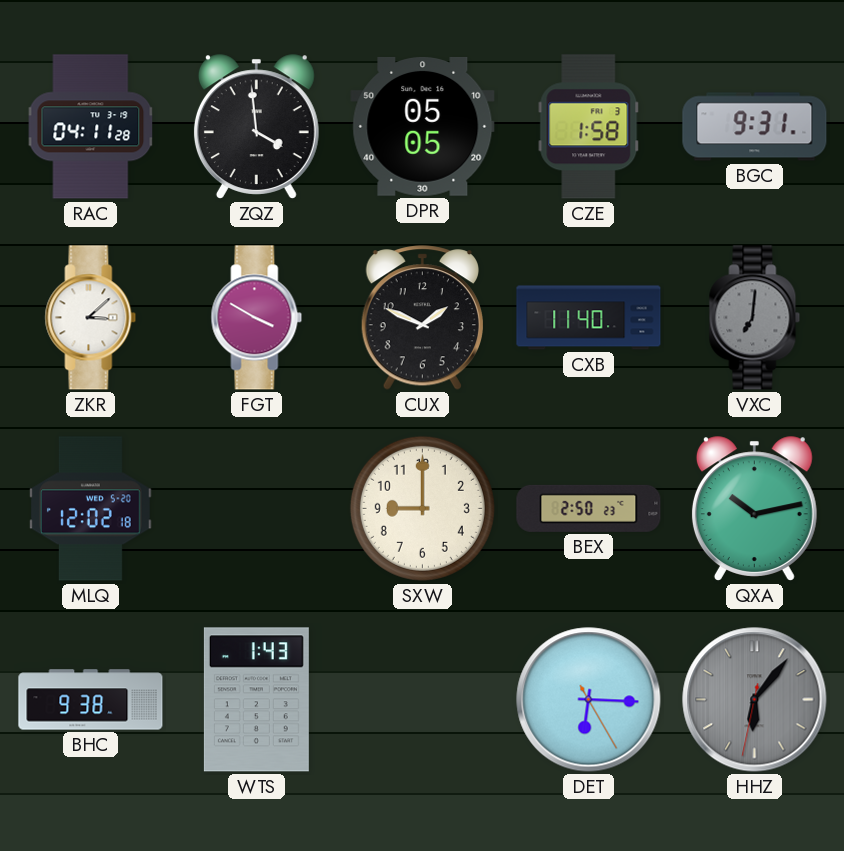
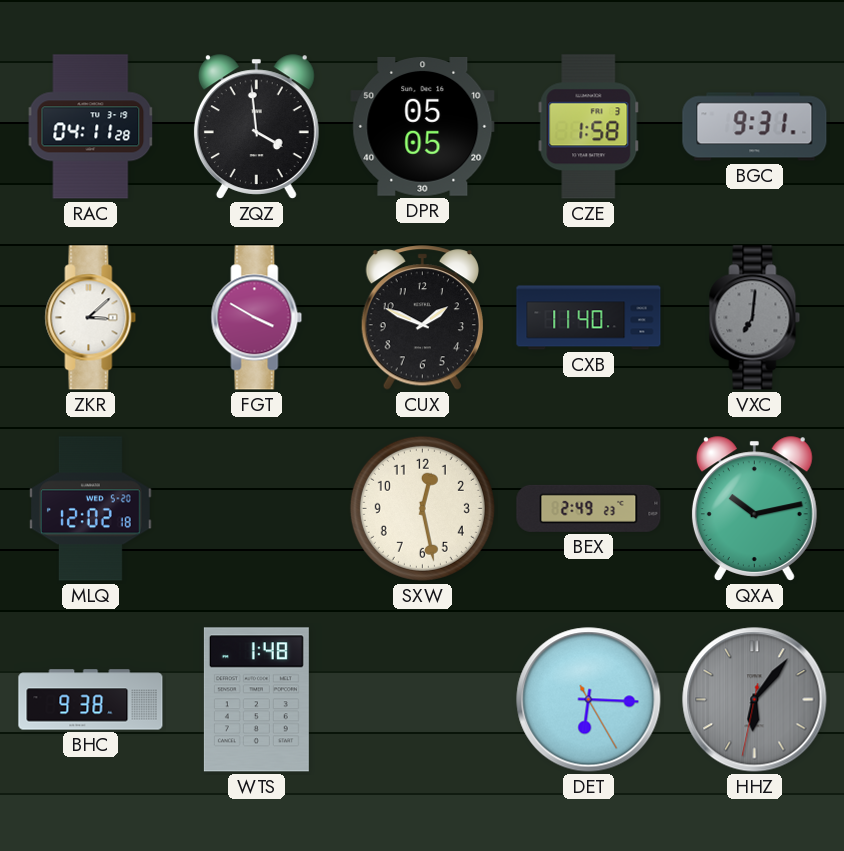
SXW: 9:00 -> 12:28 (422, 508)
BEX: 2:50 -> 2:49 (589, 508)
WTS: 1:43 -> 1:48 (256, 700)
